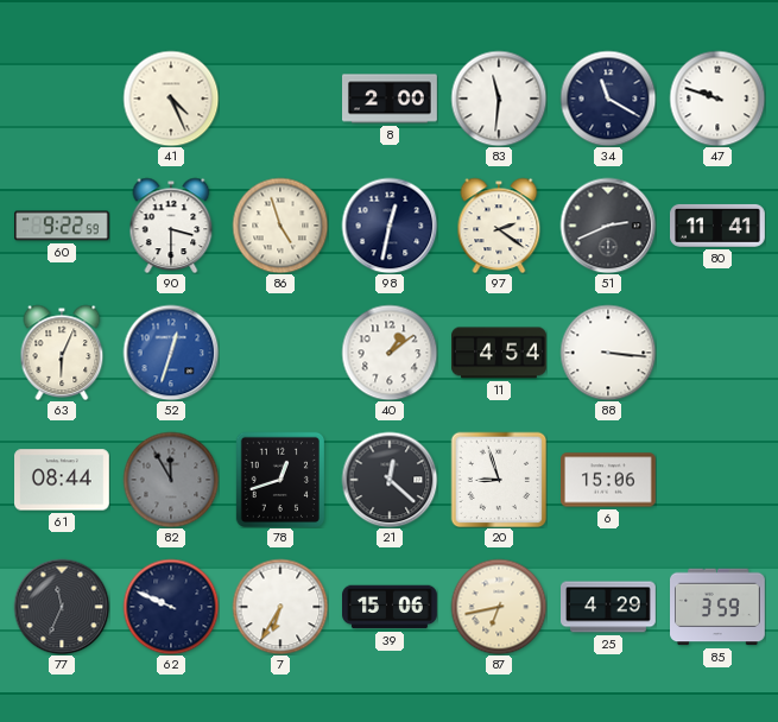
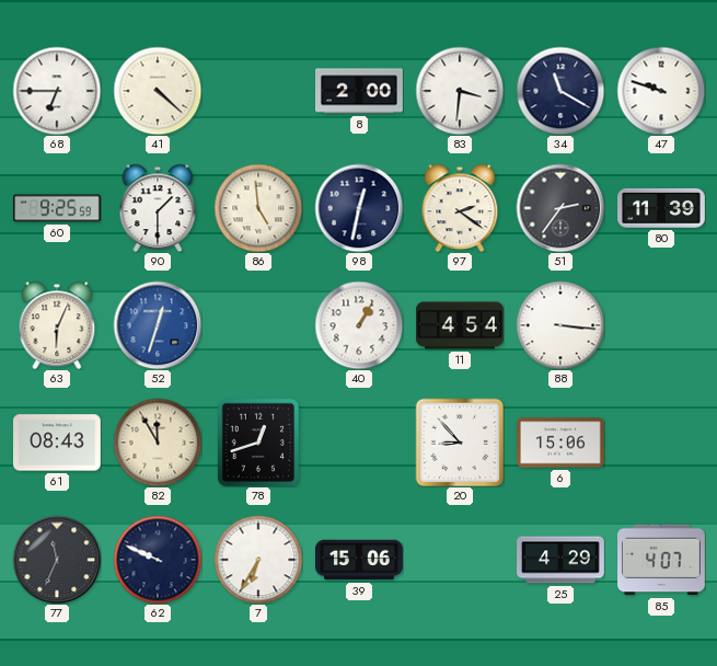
68: none -> 6:45 (57, 91)
41: 4:26 -> 4:22 (158, 91)
83: 11:31 -> 3:31 (460, 91)
60: 9:22 -> 9:25 (58, 208)
90: 3:30 -> 1:30 (158, 208)
86: 4:57 -> 4:59 (258, 208)
51: 2:41 -> 2:36 (560, 208)
80: 11:41 -> 11:39 (662, 208)
40: 1:09 -> 1:05 (359, 325)
61: 08:44 -> 08:43 (58, 443)
82 dial: grey -> cream (158, 443)
21: 12:22 -> none (390, 480)
20: 8:57 -> 8:53 (460, 443)
87: 6:43 -> none (499, 607)
85: 3:59 -> 4:07 (662, 560)
